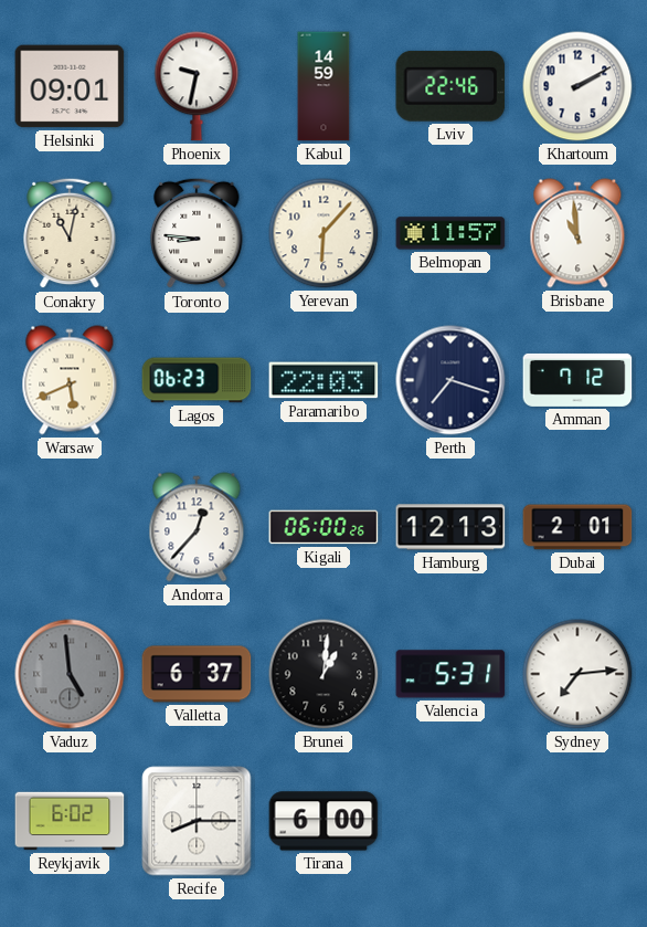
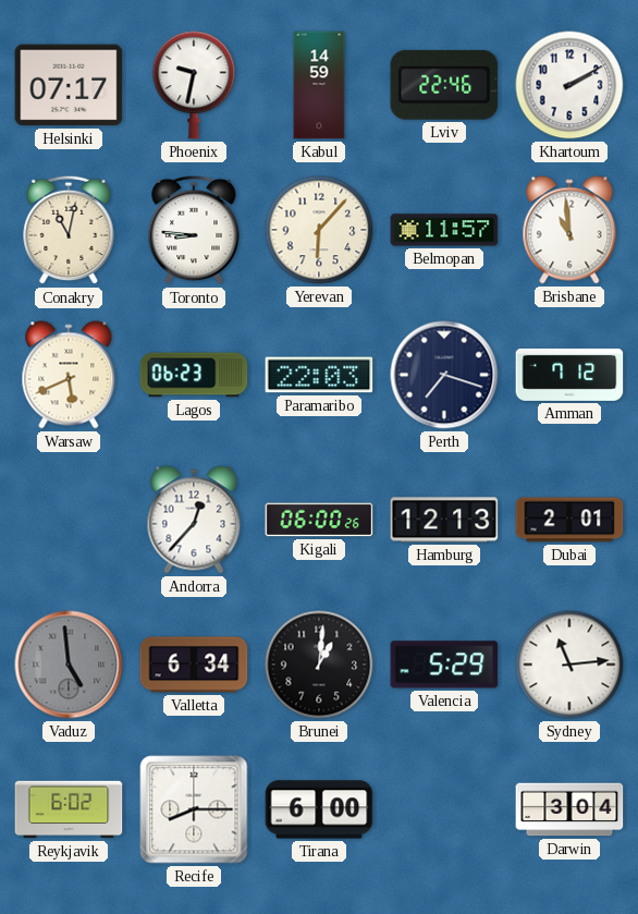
Helsinki: 09:01 -> 07:17 (69, 85)
Valletta: 6:37 -> 6:34 (194, 665)
Valencia: 5:31 -> 5:29 (444, 665)
Sydney: 7:14 -> 11:14 (569, 665)
Darwin: none -> 3:04 (569, 809)
